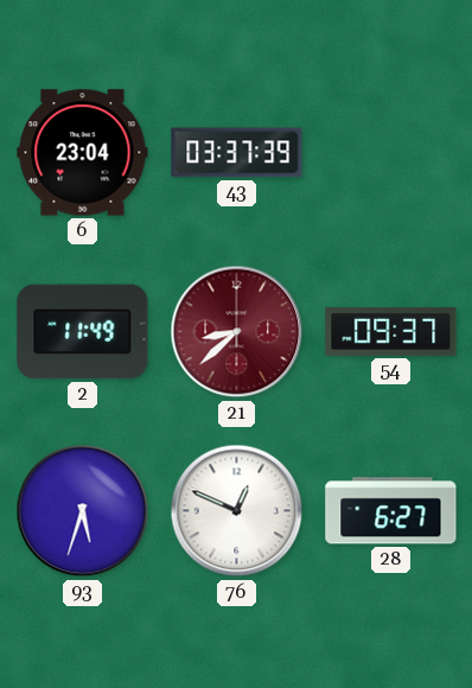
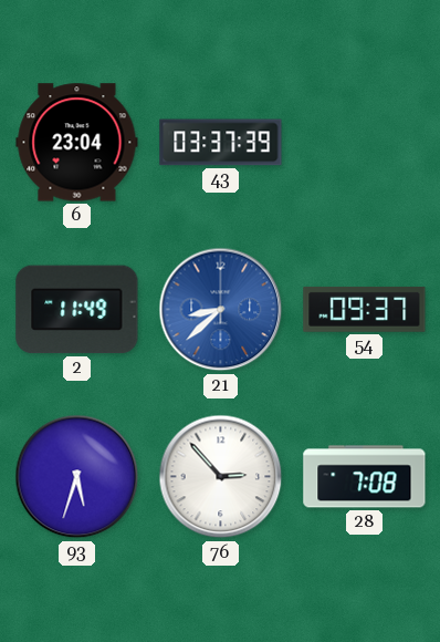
21 dial: burgundy -> blue (221, 310)
76: 12:49 -> 2:53 (221, 477)
28: 6:27 -> 7:08 (365, 477)
